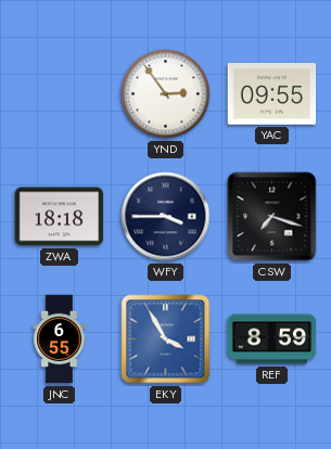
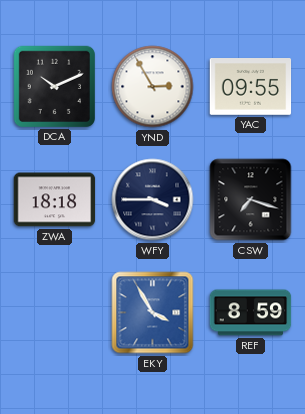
DCA: none -> 10:11 (54, 86)
YND: 2:54 -> 2:55 (153, 87)
JNC: 6:55 -> none (60, 339)
